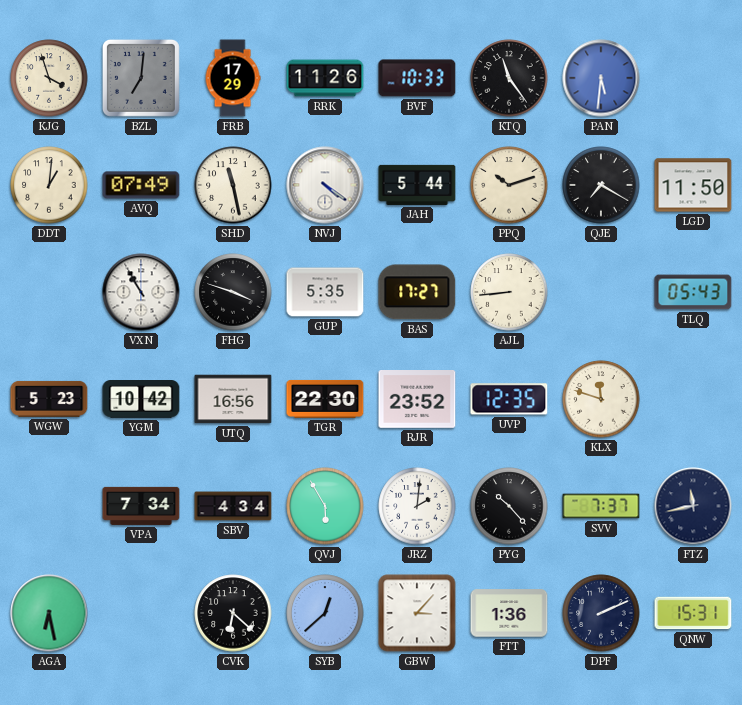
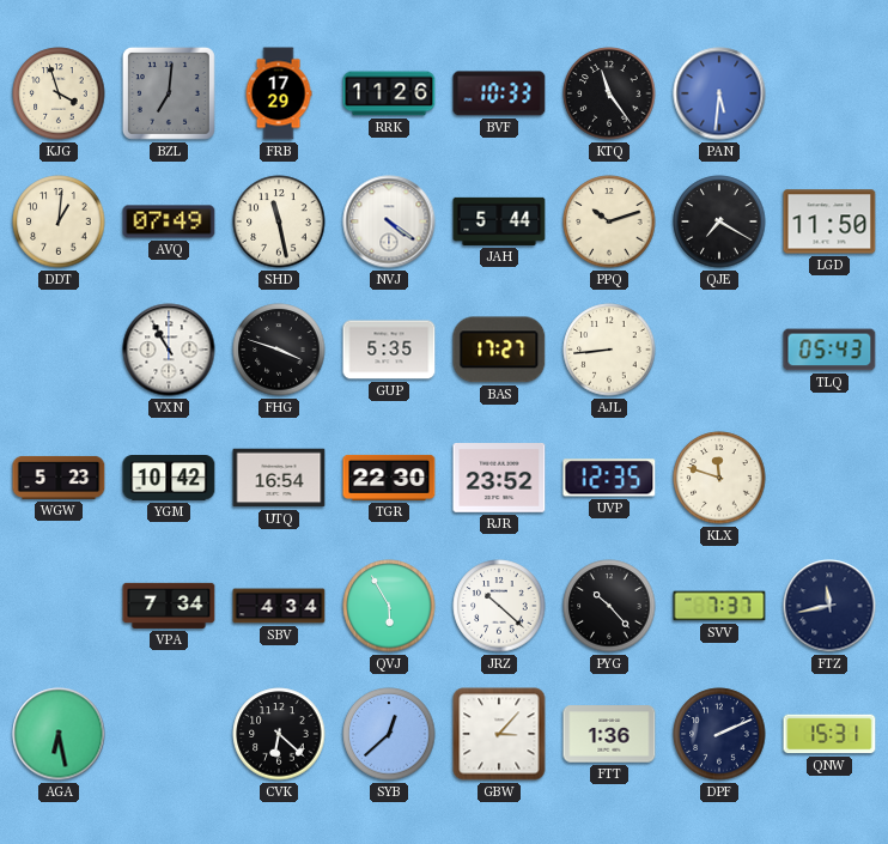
UTQ: 16:56 -> 16:54 (279, 478)
JRZ: 2:01 -> 10:22 (499, 606)
